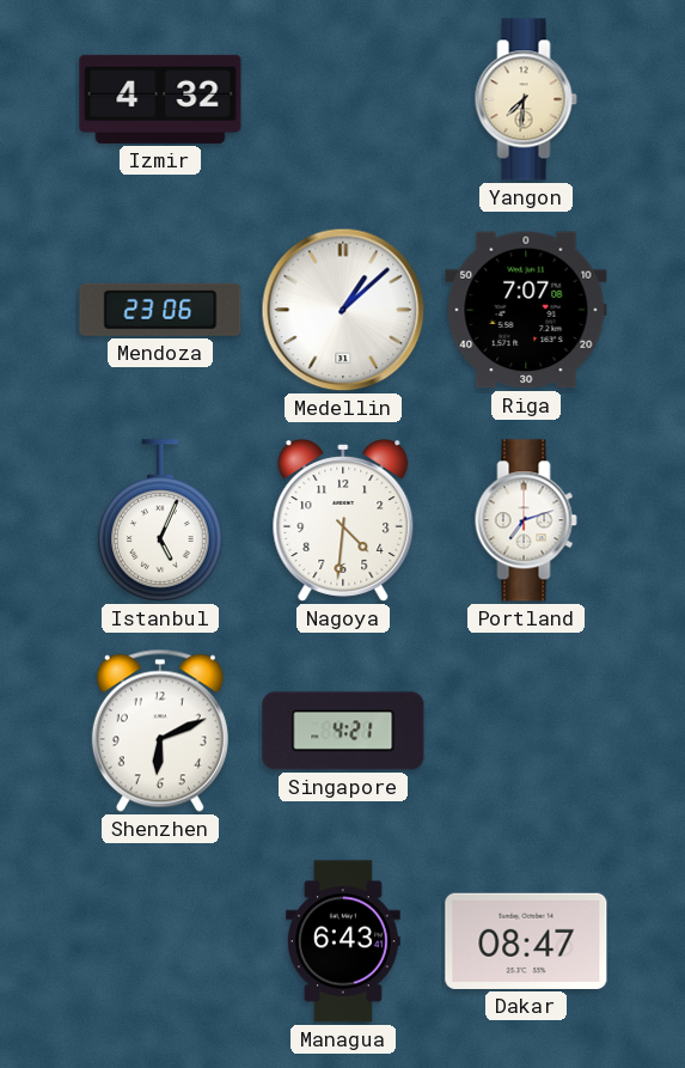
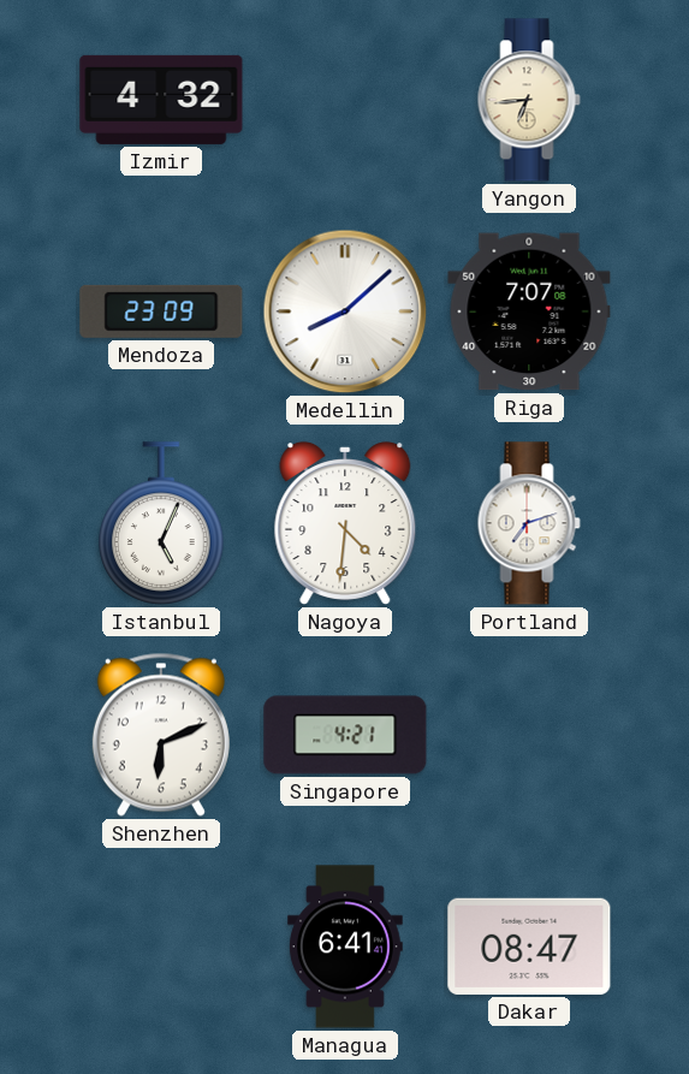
Yangon: 7:31 -> 6:44 (529, 100)
Mendoza: 23:06 -> 23:09 (161, 311)
Medellin: 1:08 -> 8:08 (345, 311)
Managua: 6:43 -> 6:41 (345, 947)
